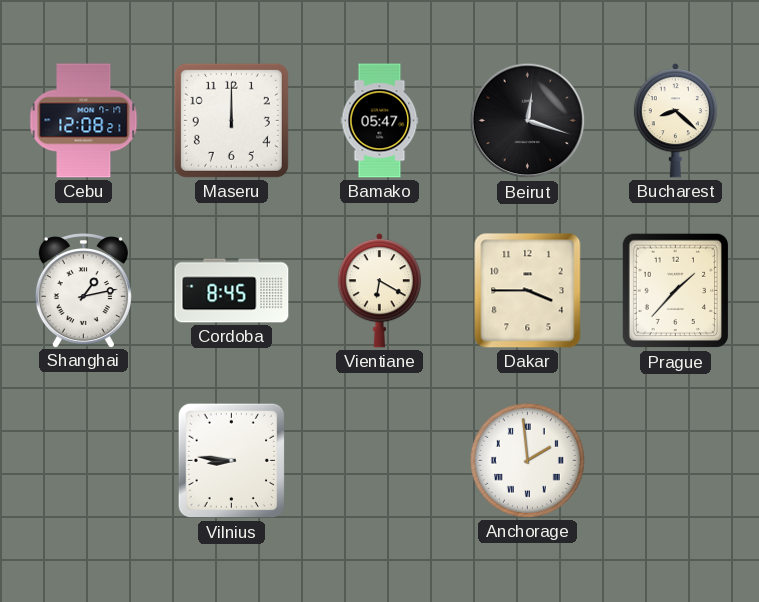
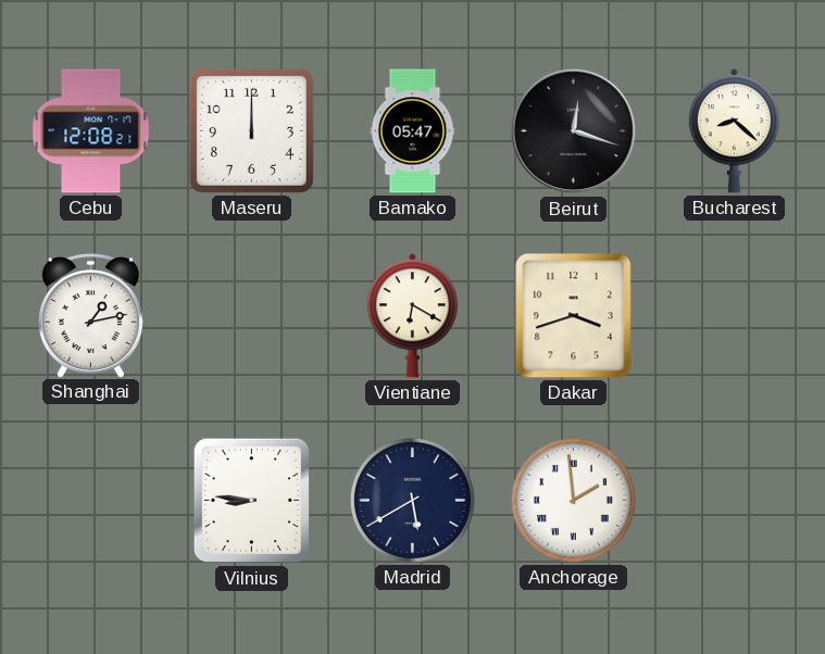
Cordoba: 8:45 -> none (232, 291)
Dakar: 3:45 -> 3:42 (574, 316)
Prague: 1:37 -> none (676, 291)
Madrid: none -> 5:40 (412, 500)
